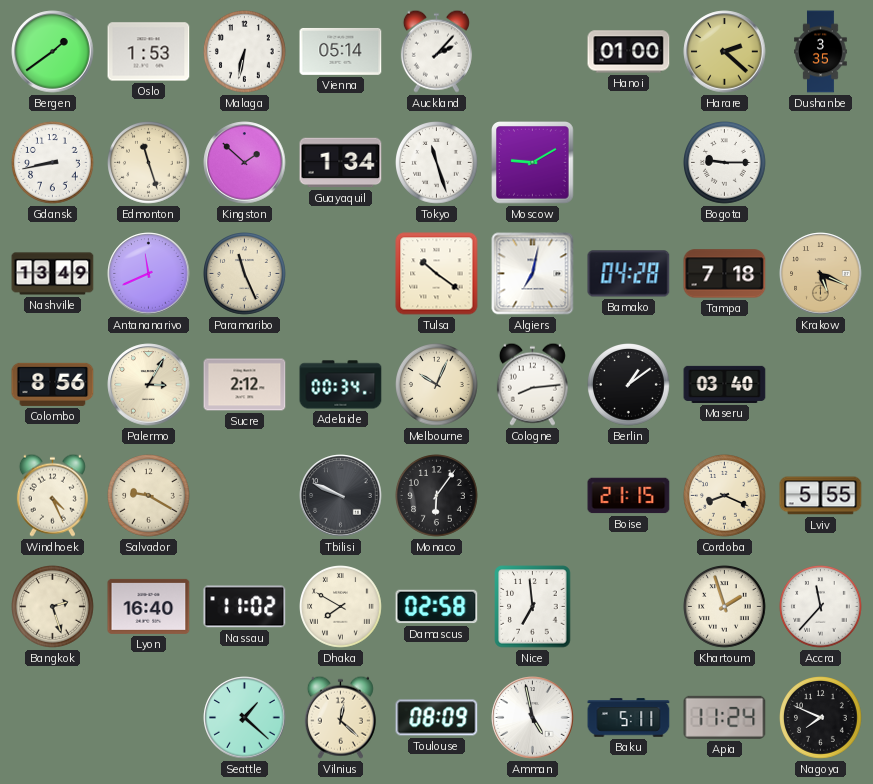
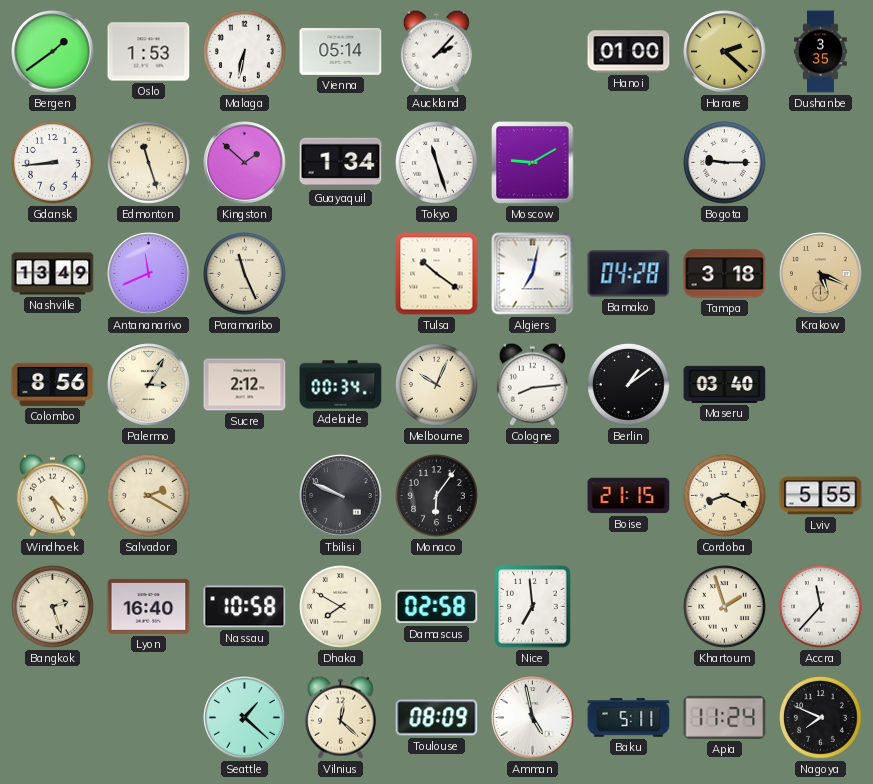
Gdansk: 8:43 -> 8:44 (53, 163)
Tampa: 7:18 -> 3:18 (725, 274)
Salvador: 9:20 -> 2:20 (149, 496)
Nassau: 11:02 -> 10:58 (245, 607)
